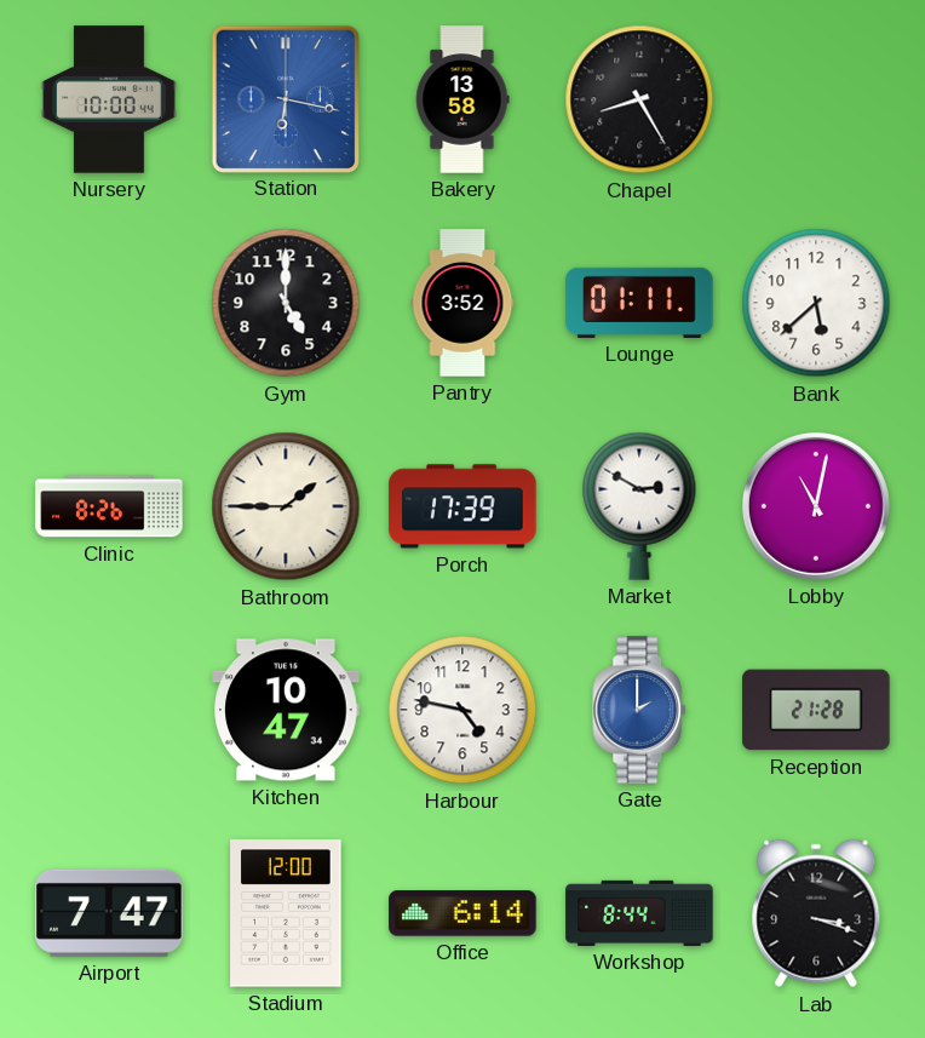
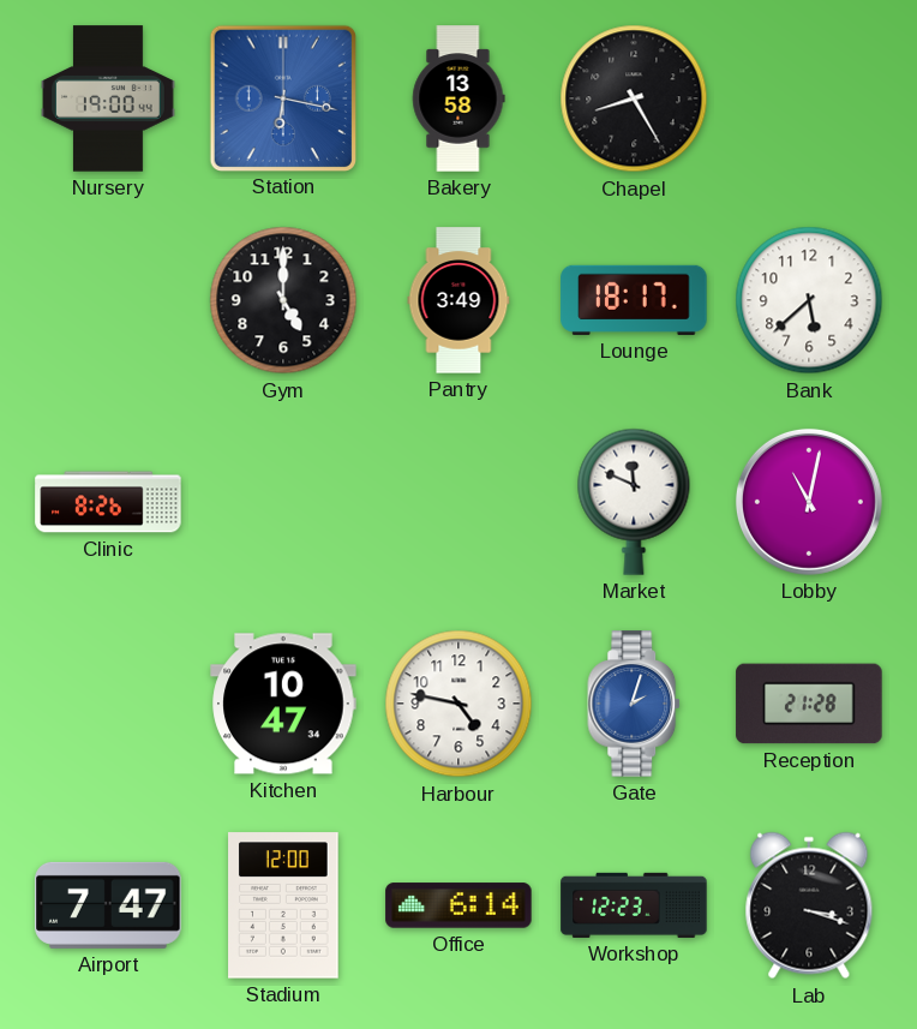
Nursery: 10:00 -> 19:00 (108, 98)
Pantry: 3:52 -> 3:49 (458, 300)
Lounge: 01:11 -> 18:17 (634, 300)
Bathroom: 1:45 -> none (286, 506)
Porch: 17:39 -> none (462, 506)
Market: 2:50 -> 11:49 (634, 502)
Gate: 2:00 -> 2:03 (635, 704)
Workshop: 8:44 -> 12:23 (634, 905)
